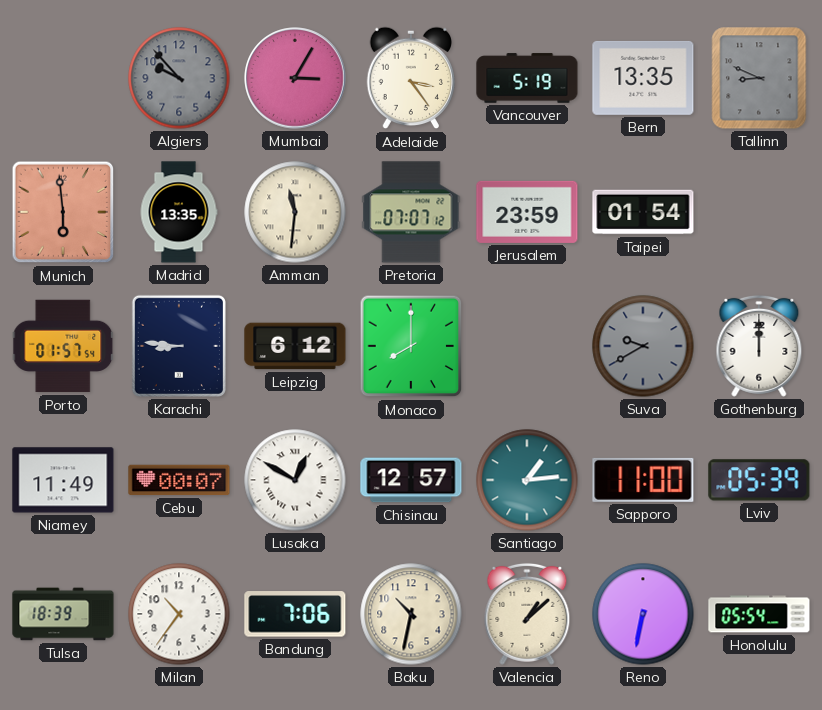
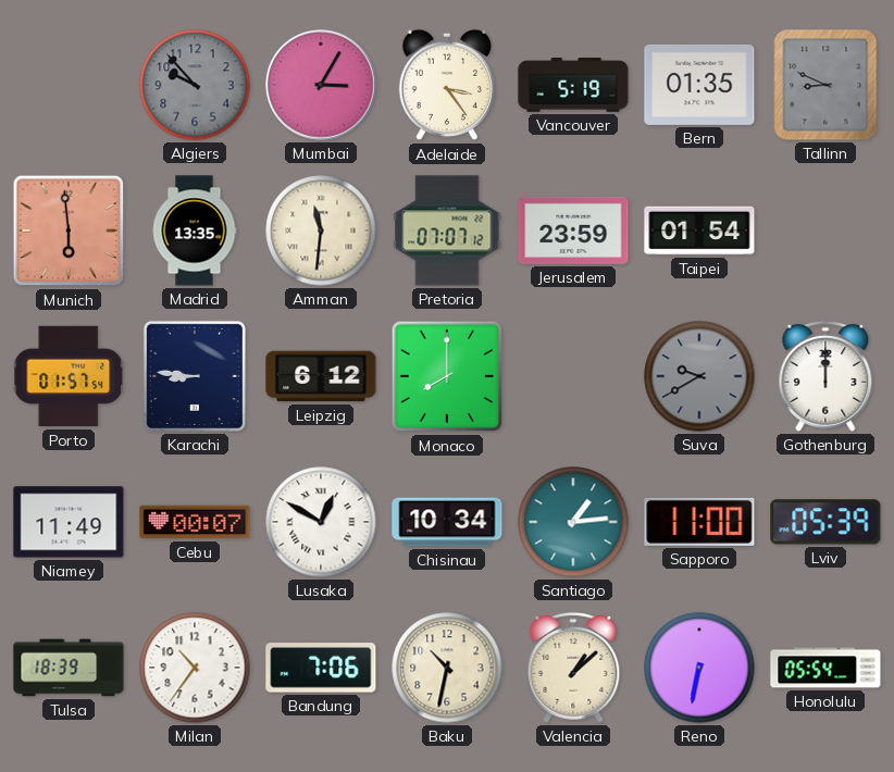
Bern: 13:35 -> 01:35 (699, 85)
Chisinau: 12:57 -> 10:34 (447, 522)
